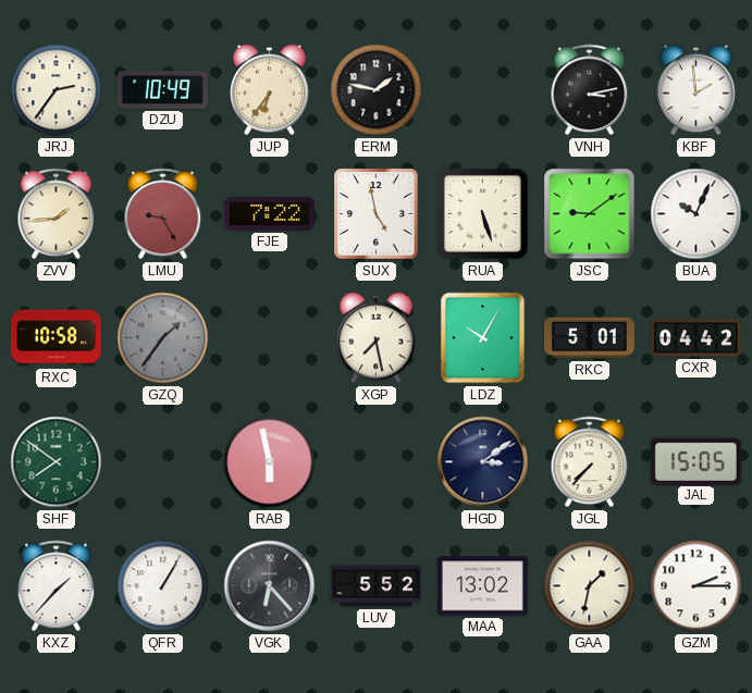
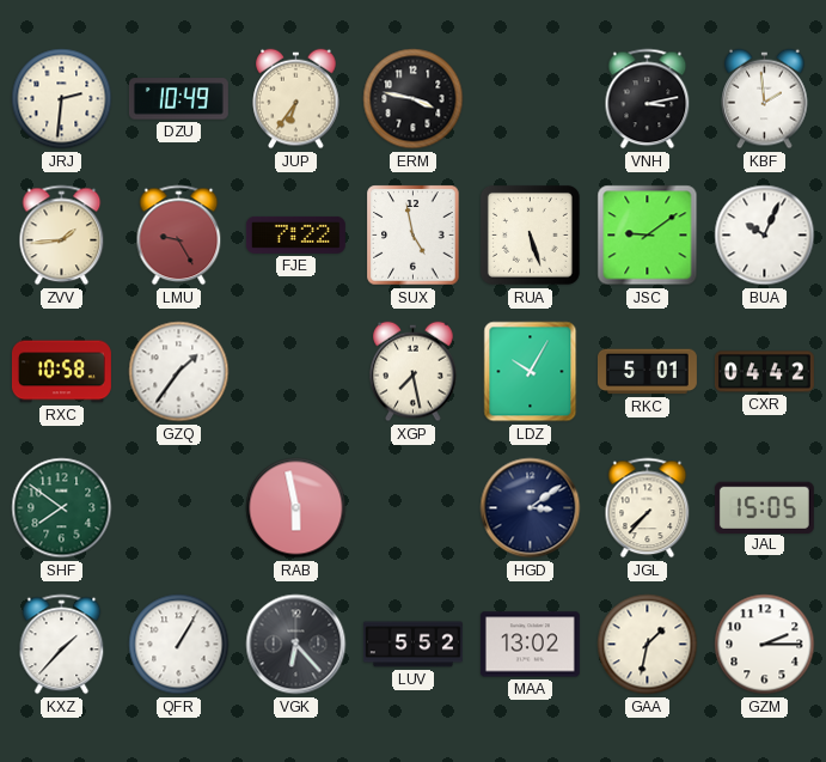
JRJ: 2:36 -> 2:31 (62, 99)
ERM: 1:47 -> 3:47 (414, 99)
GZQ dial: grey -> white (179, 372)
